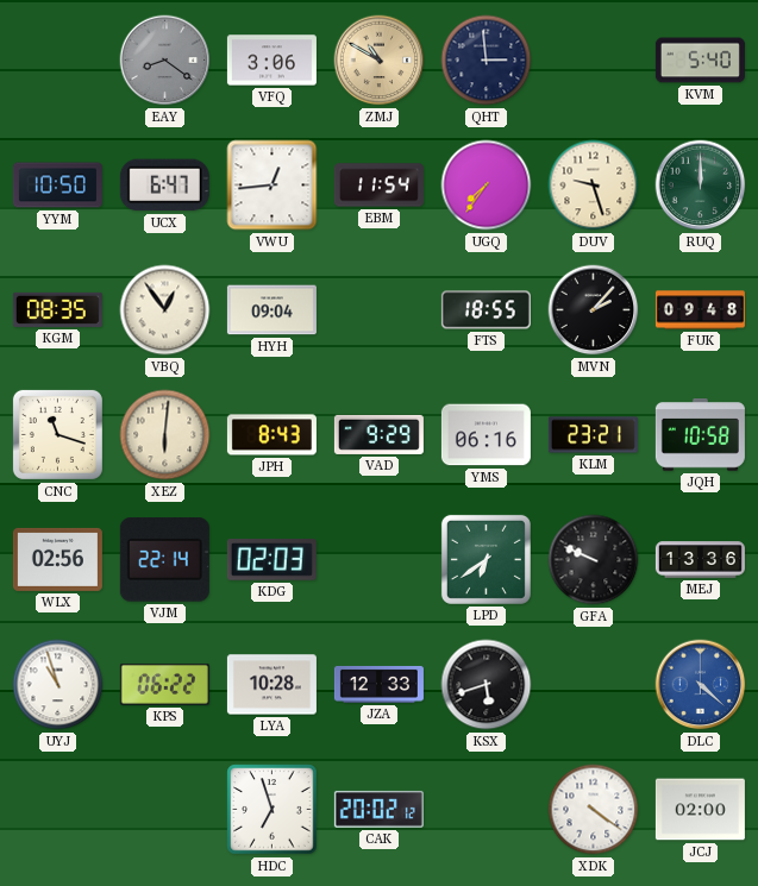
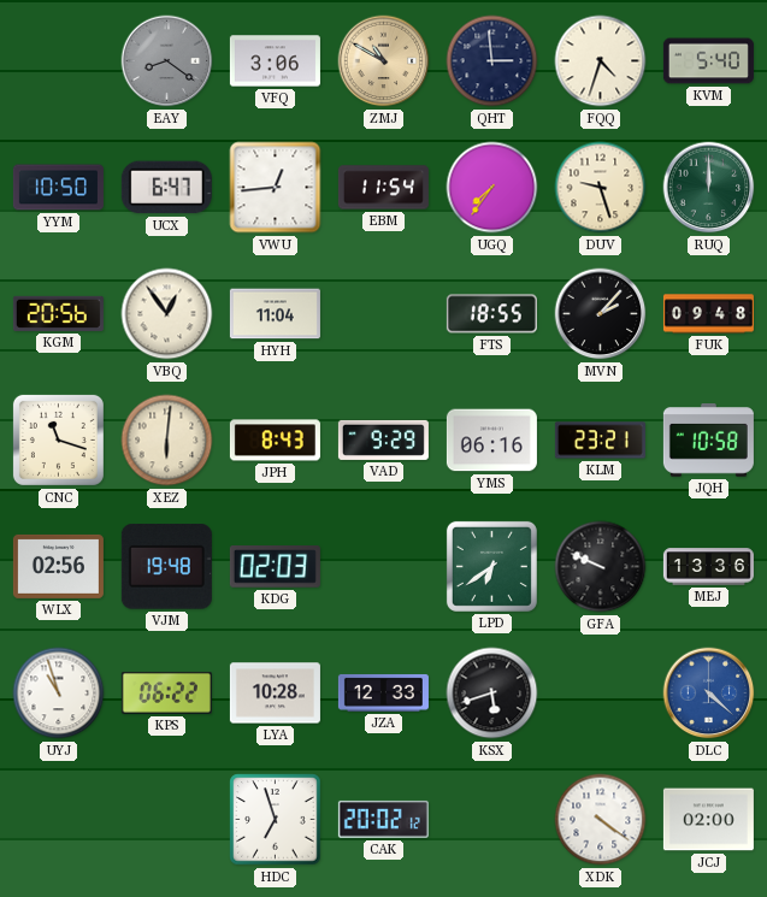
FQQ: none -> 4:33 (601, 61)
KGM: 08:35 -> 20:56 (58, 313)
HYH: 09:04 -> 11:04 (275, 314)
VJM: 22:14 -> 19:48 (166, 567)
